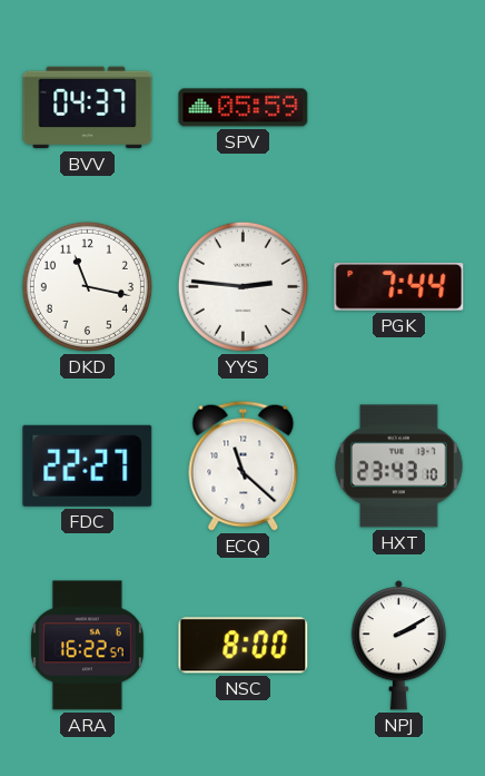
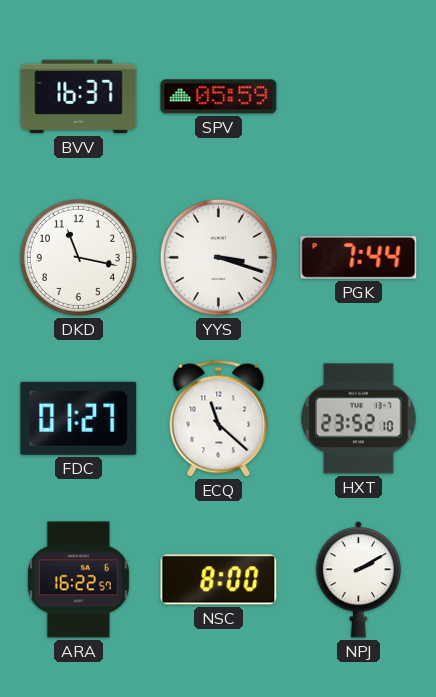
BVV: 04:37 -> 16:37 (79, 97)
YYS: 2:46 -> 3:18 (218, 257)
FDC: 22:27 -> 01:27 (79, 418)
HXT: 23:43 -> 23:52 (359, 419)
